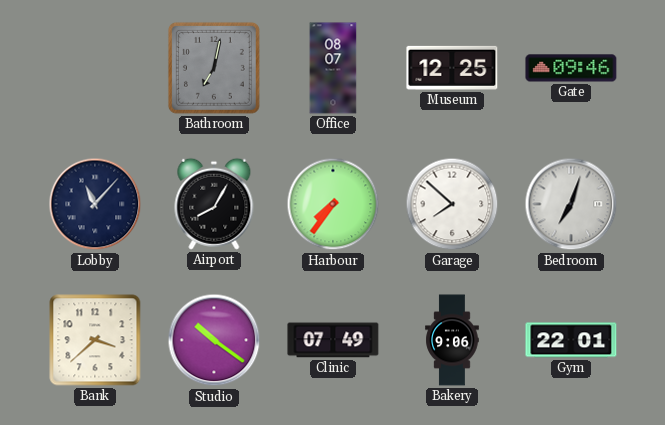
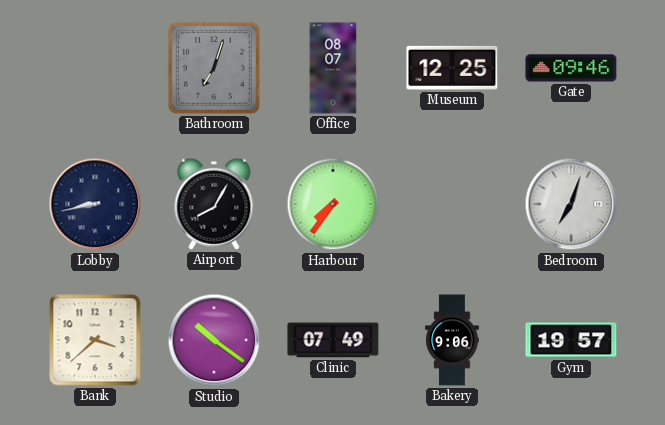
Bathroom: 7:02 -> 7:03 (214, 68)
Lobby: 11:07 -> 8:43 (95, 204)
Garage: 7:52 -> none (452, 204)
Gym: 22:01 -> 19:57 (571, 340)
